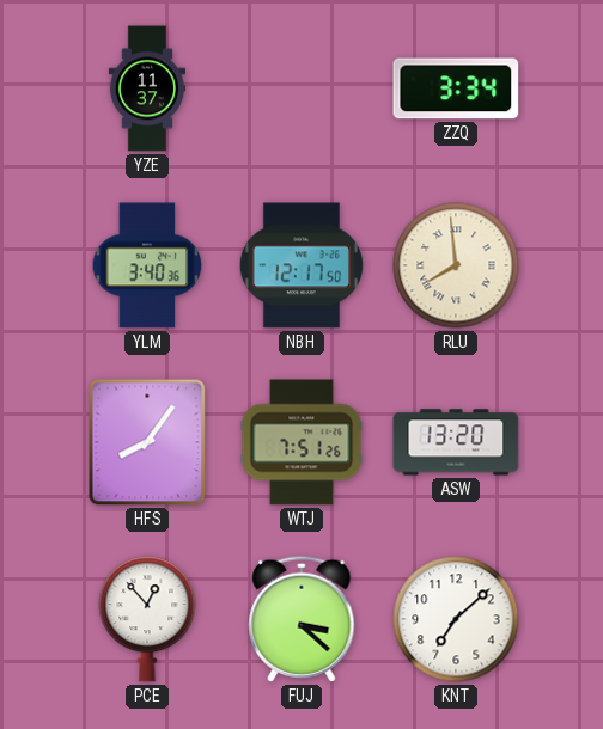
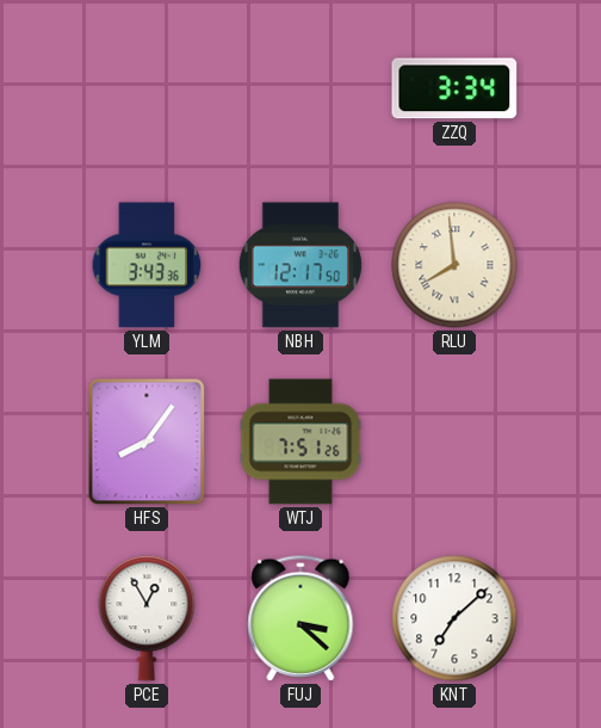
YZE: 11:37 -> none (146, 88)
YLM: 3:40 -> 3:43 (147, 265)
ASW: 13:20 -> none (456, 442)
PCE: 12:53 -> 12:55 (147, 618)
